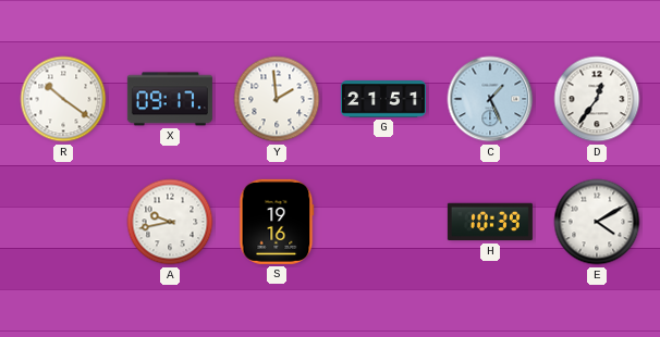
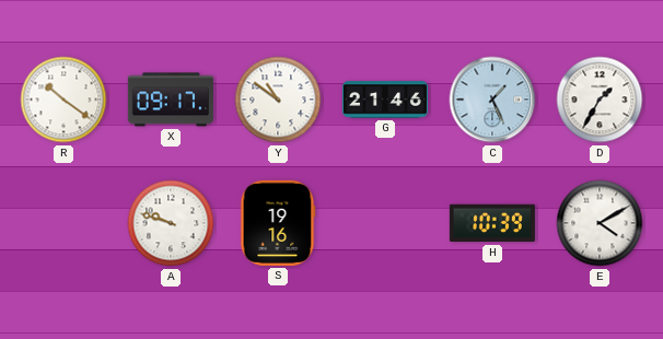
Y: 1:59 -> 10:51 (278, 100)
G: 21:51 -> 21:46 (385, 100)
D: 12:36 -> 1:35 (600, 100)
A: 9:43 -> 9:48 (171, 223)
